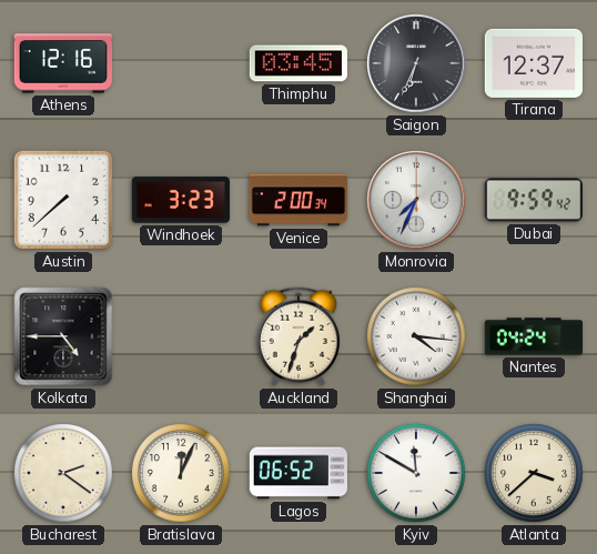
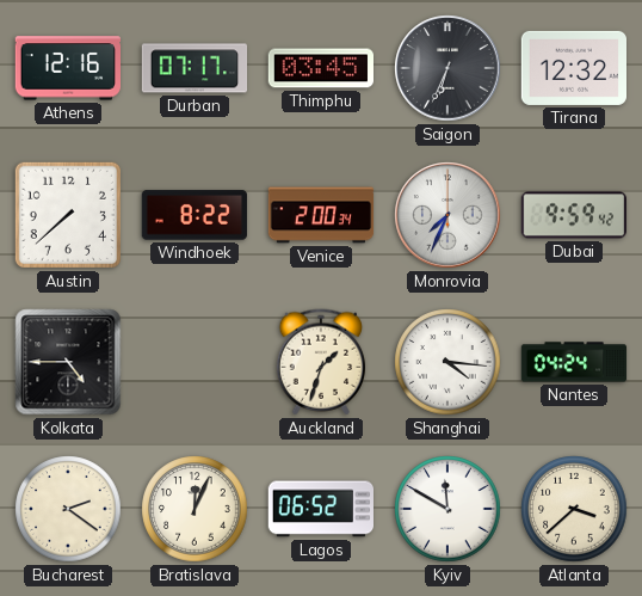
Durban: none -> 07:17 (195, 68)
Tirana: 12:37 -> 12:32 (573, 68)
Windhoek: 3:23 -> 8:22 (193, 215)
